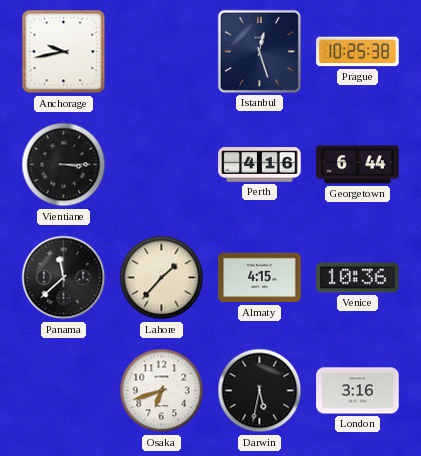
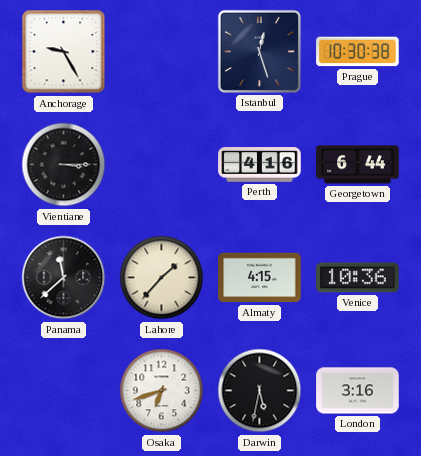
Anchorage: 9:43 -> 9:25 (64, 52)
Prague: 10:25 -> 10:30 (358, 52)
